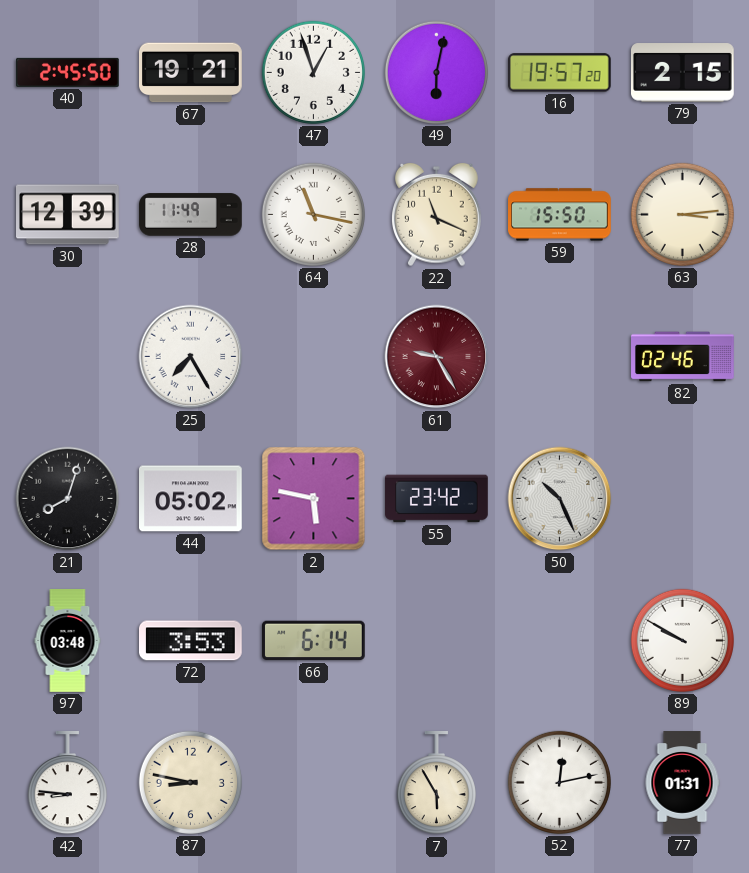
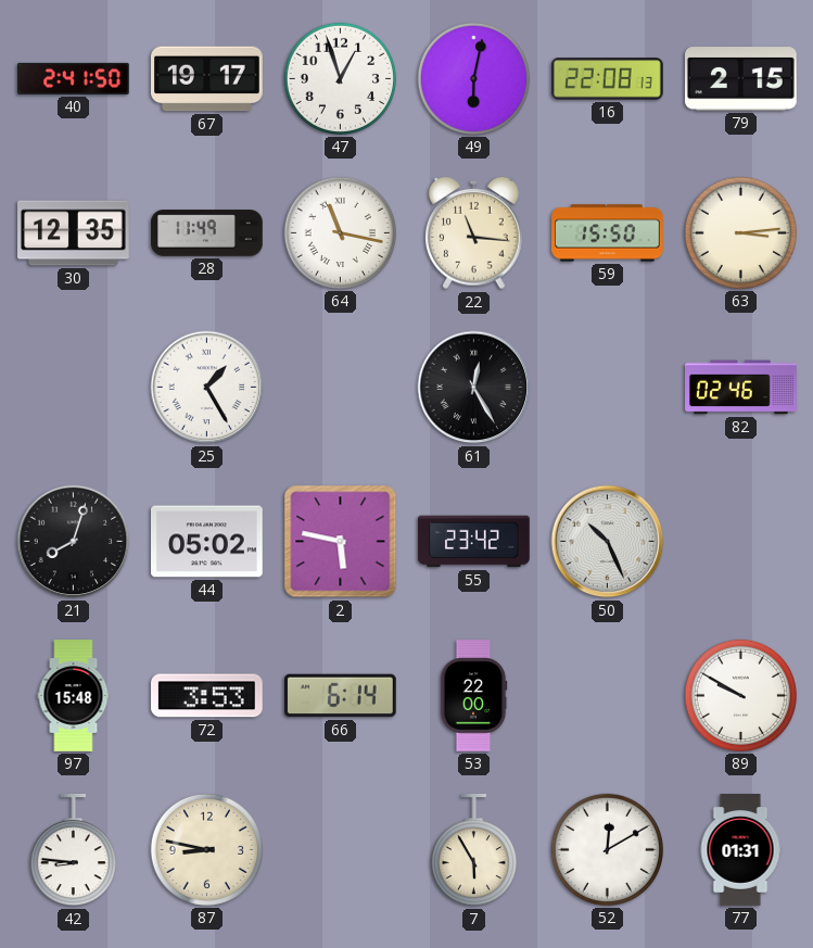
40: 2:45 -> 2:41 (74, 78)
67: 19:21 -> 19:17 (207, 79)
16: 19:57 -> 22:08 (608, 79)
30: 12:39 -> 12:35 (74, 233)
22: 11:19 -> 11:16 (474, 233)
25: 7:25 -> 1:25 (207, 388)
61: 9:25 -> 12:25 (474, 388)
61 dial: burgundy -> black (474, 388)
97: 03:48 -> 15:48 (74, 696)
53: none -> 22:00 (473, 696)
52: 12:13 -> 12:10 (607, 849)
